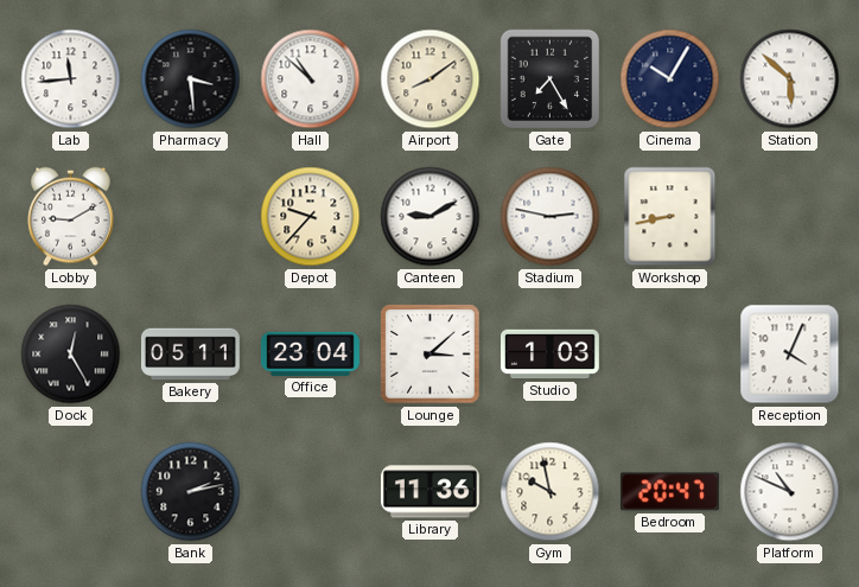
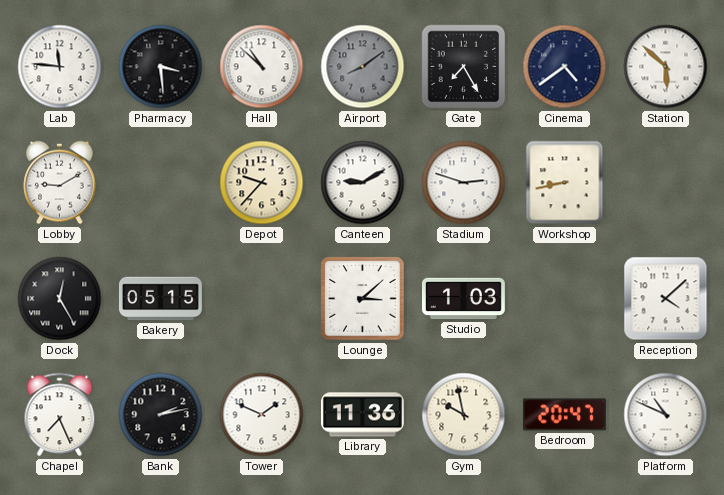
Lab: 11:44 -> 11:46 (60, 67)
Airport dial: cream -> grey (363, 67)
Cinema: 10:05 -> 4:39 (565, 67)
Stadium: 2:47 -> 2:48 (464, 183)
Bakery: 05:11 -> 05:15 (160, 299)
Office: 23:04 -> none (310, 353)
Reception: 4:04 -> 4:08 (666, 299)
Chapel: none -> 7:26 (60, 415)
Tower: none -> 1:49 (262, 415)
